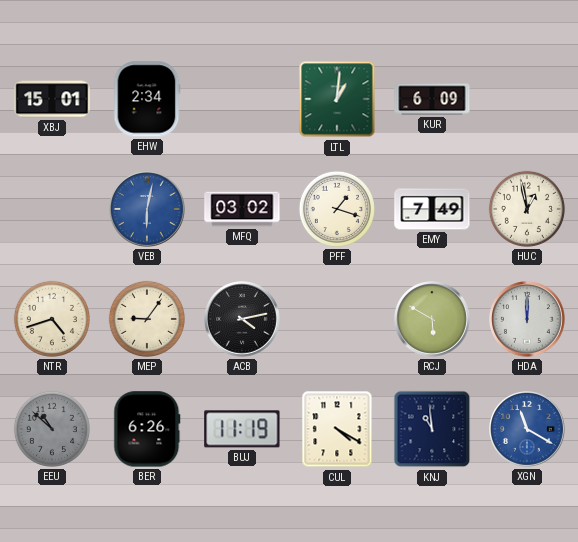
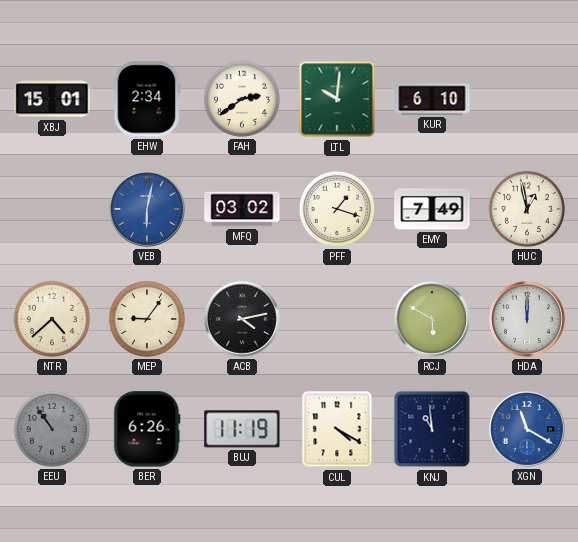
FAH: none -> 2:39 (242, 99)
LTL: 1:01 -> 10:01 (337, 99)
KUR: 6:09 -> 6:10 (432, 99)
NTR: 4:42 -> 4:38 (52, 319)
EEU: 10:52 -> 10:54 (52, 429)
